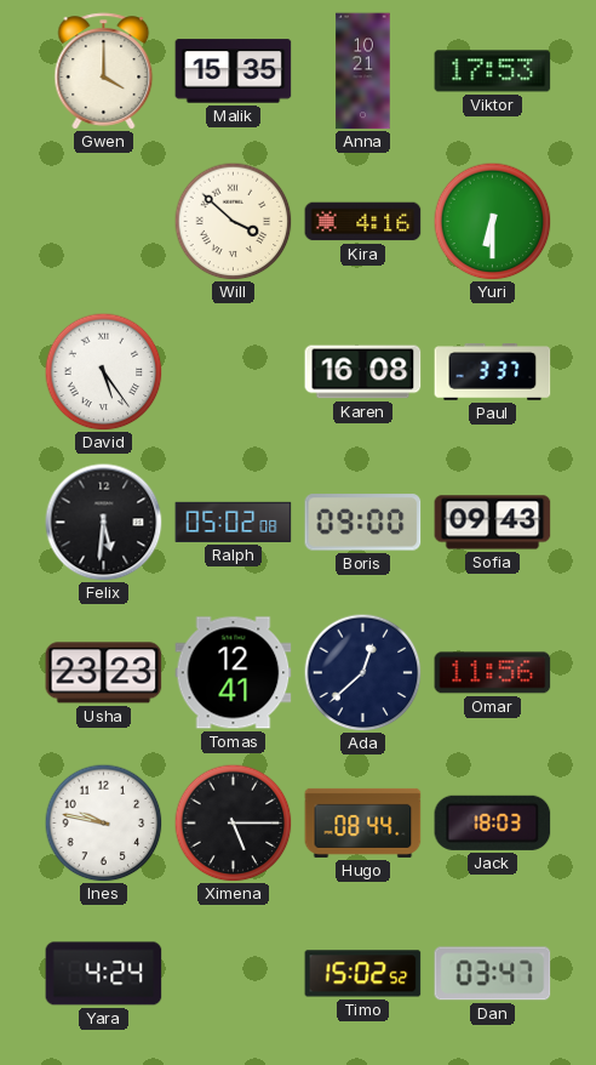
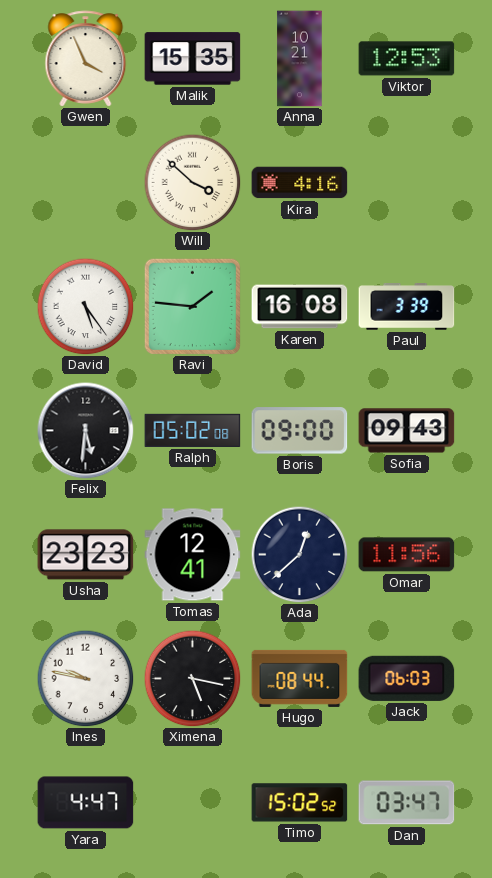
Gwen: 4:00 -> 3:56 (86, 59)
Viktor: 17:53 -> 12:53 (407, 59)
Yuri: 6:30 -> none (492, 221)
Ravi: none -> 1:46 (192, 306)
Paul: 3:37 -> 3:39 (407, 307)
Ximena: 5:15 -> 5:17 (192, 678)
Jack: 18:03 -> 06:03 (407, 678)
Yara: 4:24 -> 4:47 (86, 803)
